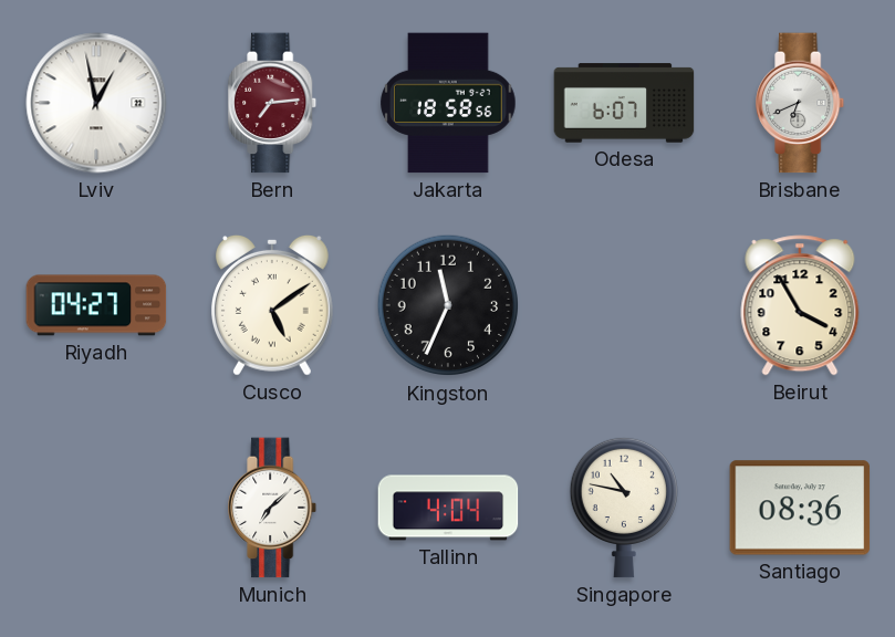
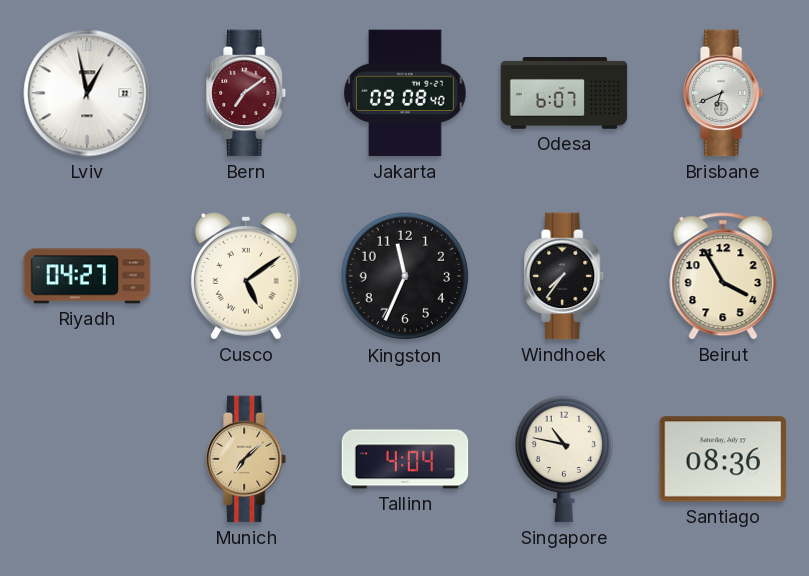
Bern: 7:14 -> 7:09 (247, 93)
Jakarta: 18:58 -> 09:08 (405, 93)
Windhoek: none -> 7:36 (565, 276)
Munich dial: white -> champagne (247, 459)
